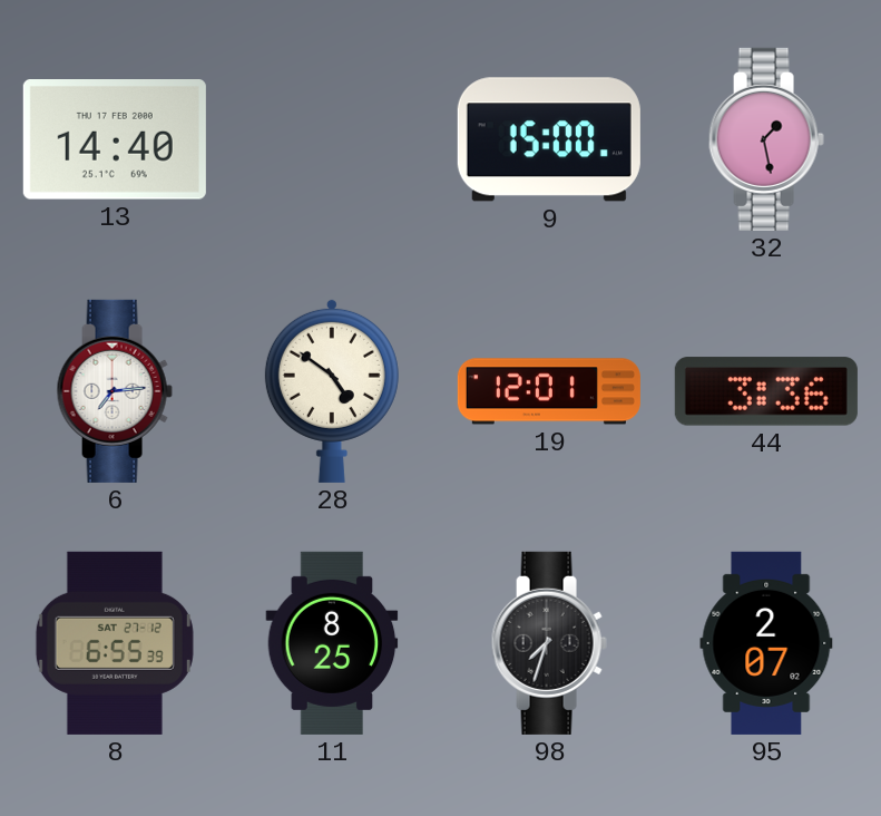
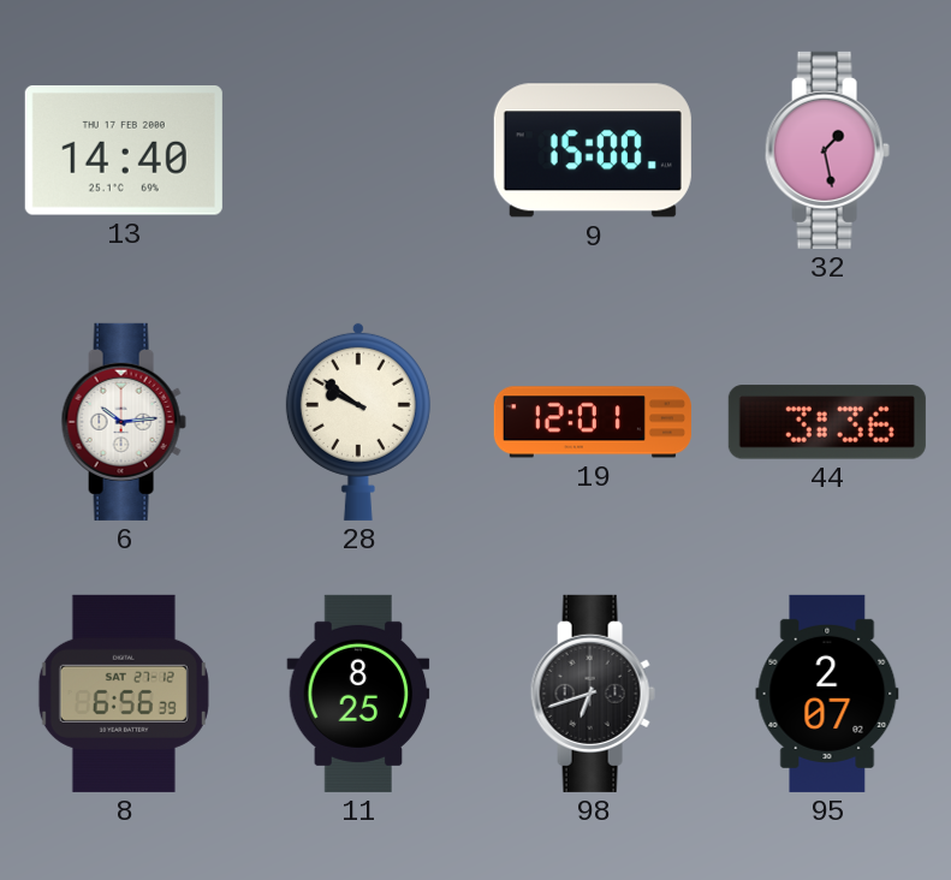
6: 7:14 -> 10:14 (124, 422)
28: 4:51 -> 9:51 (358, 421)
8: 6:55 -> 6:56 (124, 694)
98: 7:33 -> 6:42 (593, 694)
